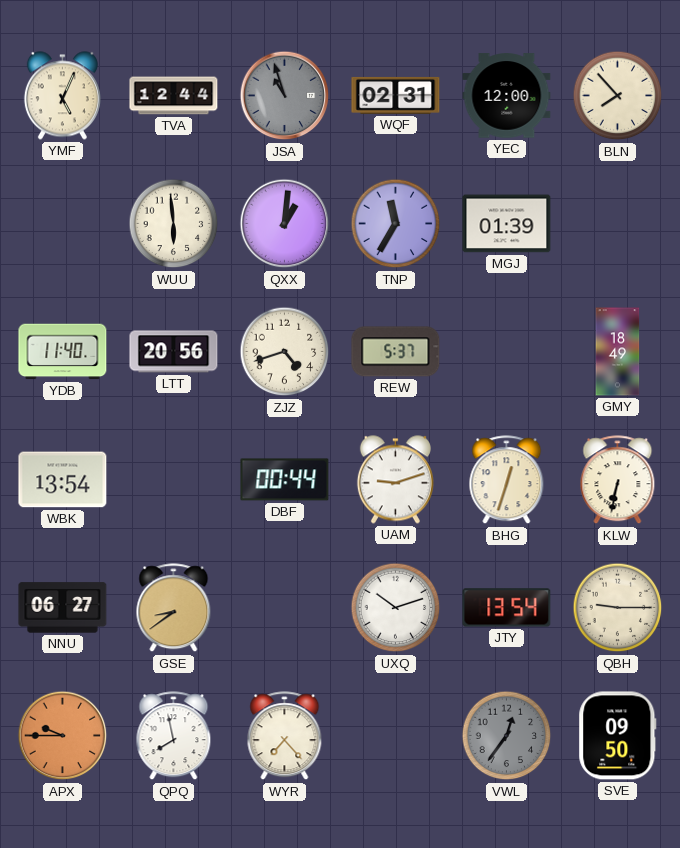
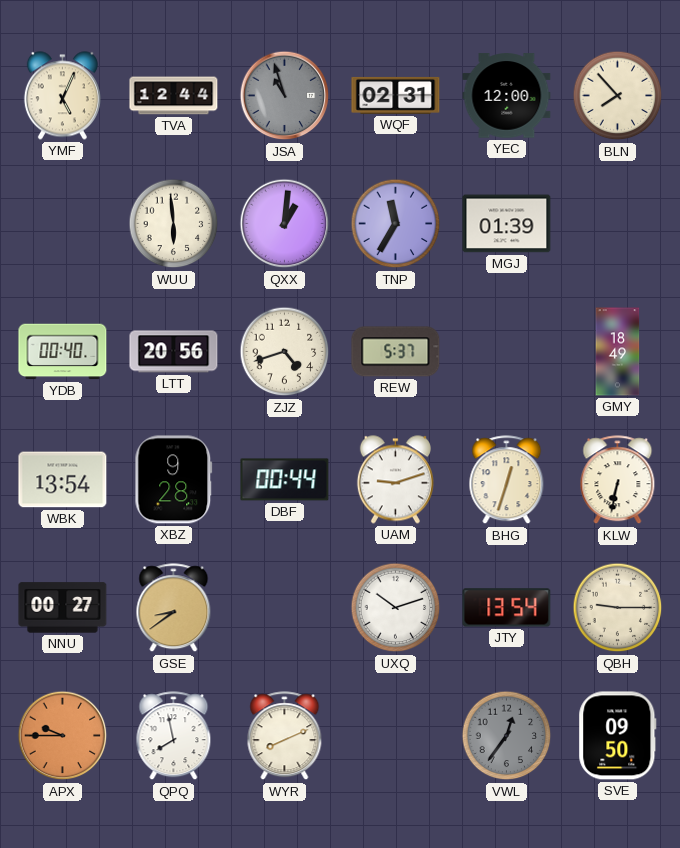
YDB: 11:40 -> 00:40 (63, 352)
XBZ: none -> 9:28 (174, 480)
NNU: 06:27 -> 00:27 (63, 608)
WYR: 7:23 -> 8:11 (285, 736)
